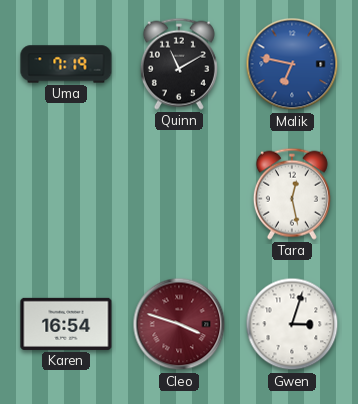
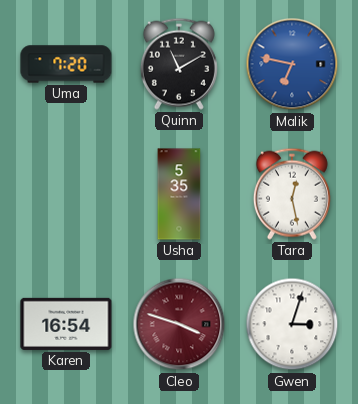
Uma: 7:19 -> 7:20 (66, 64)
Usha: none -> 5:35 (179, 194)
